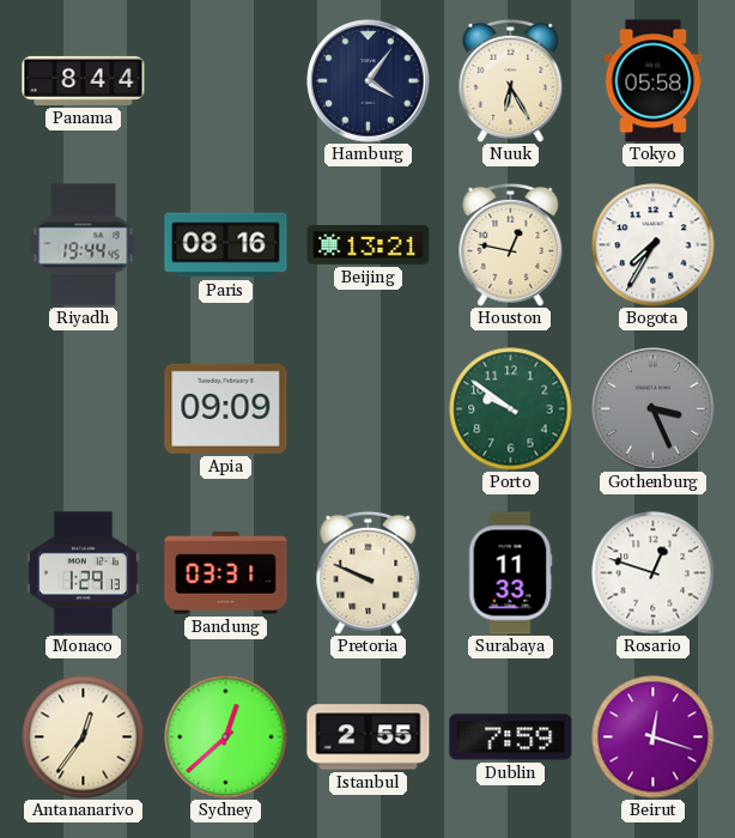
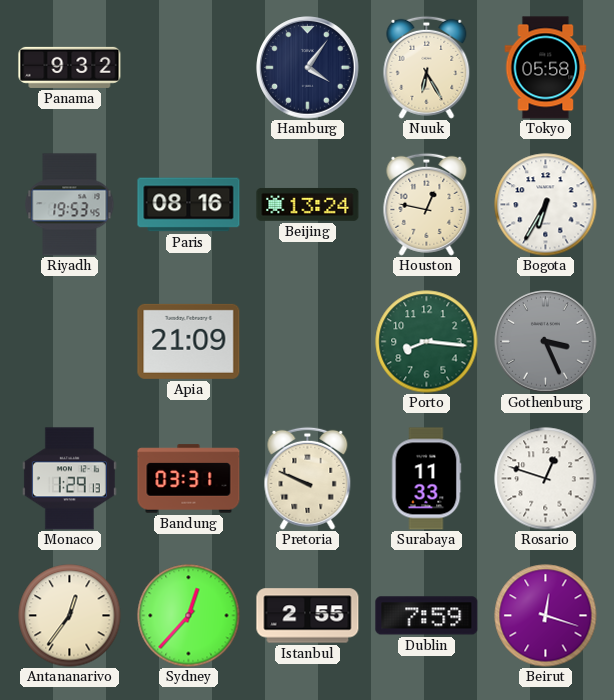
Panama: 8:44 -> 9:32 (70, 67)
Riyadh: 19:44 -> 19:53 (70, 205)
Beijing: 13:21 -> 13:24 (308, 204)
Bogota: 7:35 -> 6:35 (546, 205)
Apia: 09:09 -> 21:09 (189, 341)
Porto: 9:51 -> 8:16 (427, 342)
Sydney: 12:38 -> 12:37 (189, 616)
